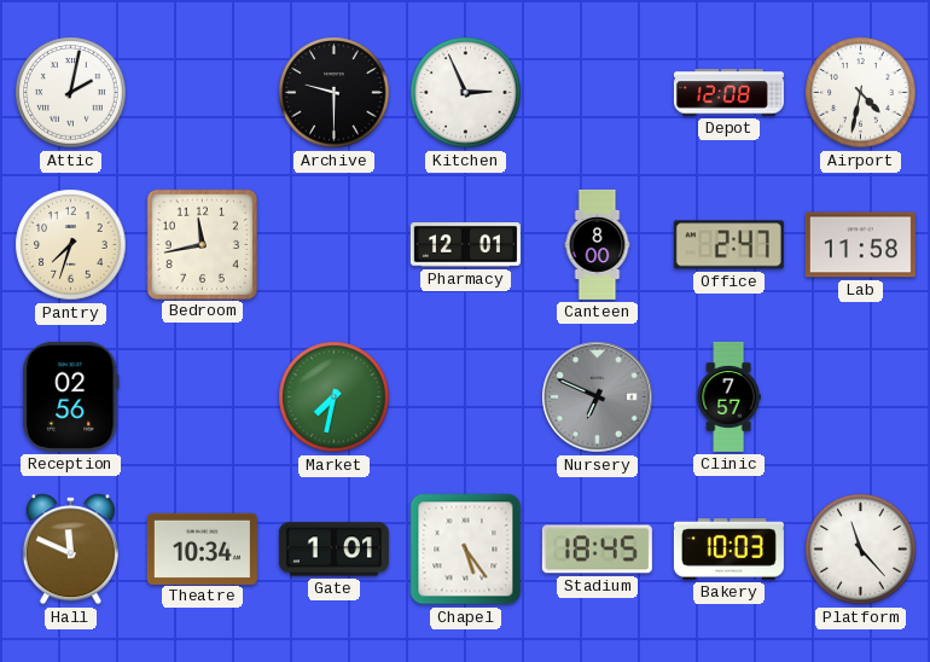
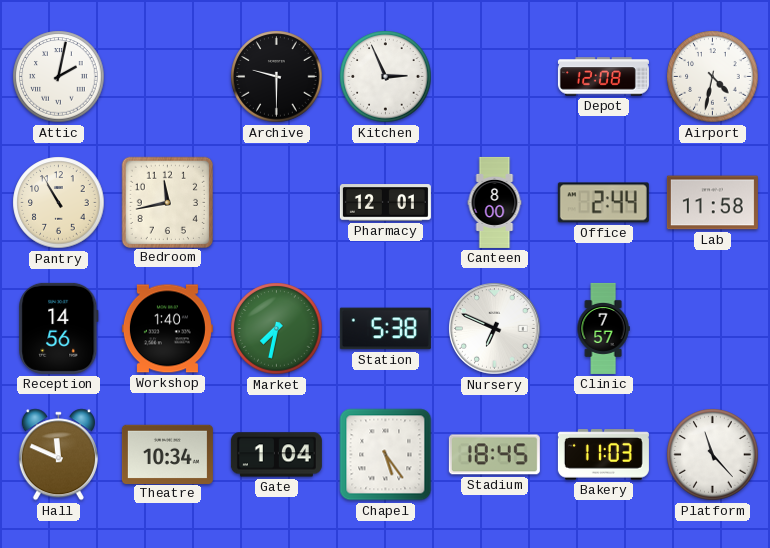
Pantry: 7:33 -> 10:55 (59, 203)
Office: 2:47 -> 2:44 (603, 203)
Reception: 02:56 -> 14:56 (59, 328)
Workshop: none -> 1:40 (167, 329)
Station: none -> 5:38 (385, 329)
Nursery dial: grey -> white (495, 329)
Gate: 1:01 -> 1:04 (276, 455)
Bakery: 10:03 -> 11:03 (603, 455)
